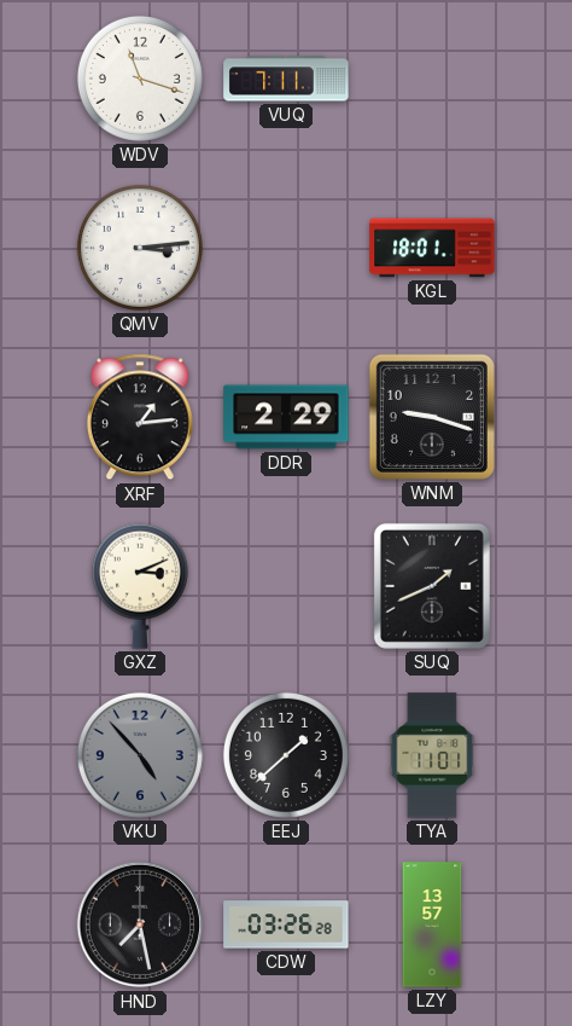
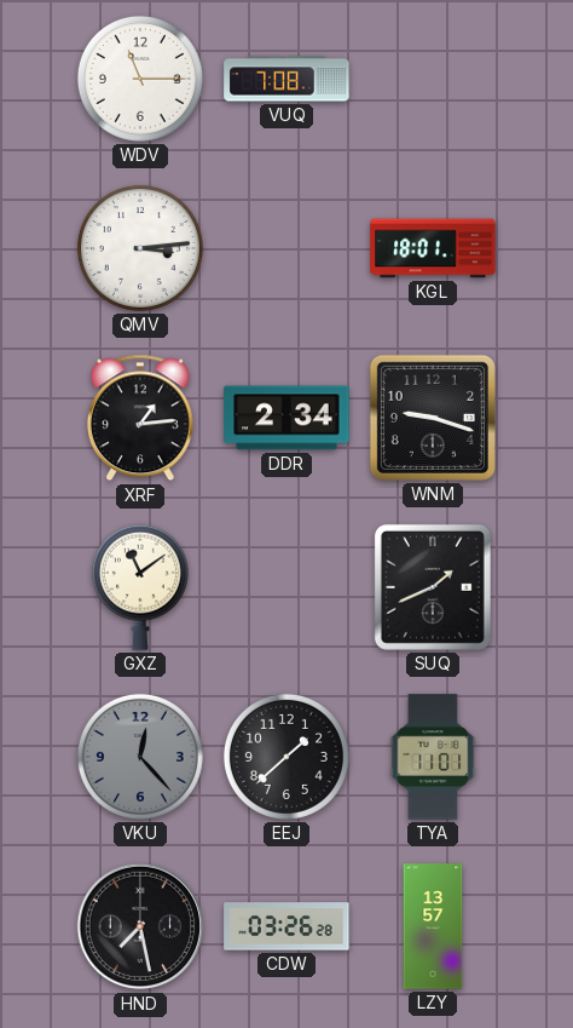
WDV: 11:18 -> 11:15 (140, 79)
VUQ: 7:11 -> 7:08 (286, 79)
DDR: 2:29 -> 2:34 (286, 418)
GXZ: 3:11 -> 11:09 (140, 587)
VKU: 4:53 -> 12:23 (140, 757)
